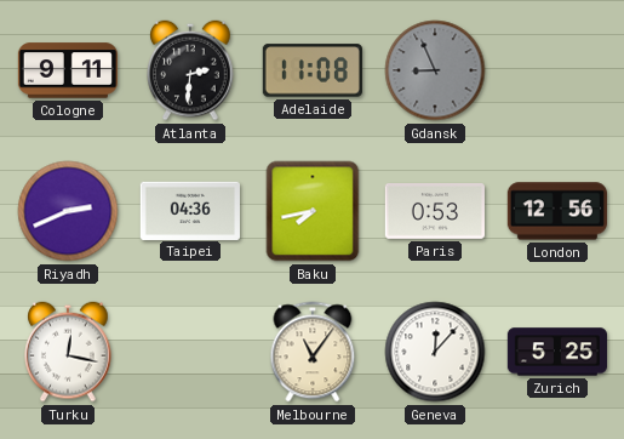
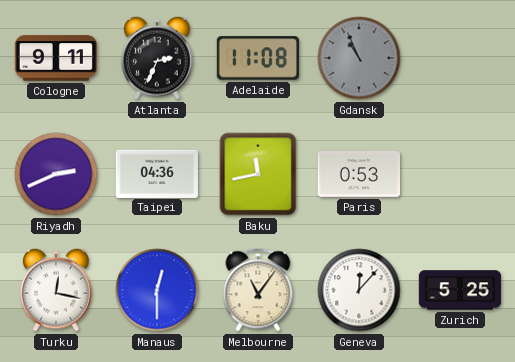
Atlanta: 2:31 -> 2:34 (157, 58)
Gdansk: 8:56 -> 10:56 (359, 58)
Baku: 7:43 -> 11:43 (258, 174)
London: 12:56 -> none (557, 211)
Manaus: none -> 12:30 (157, 290)
